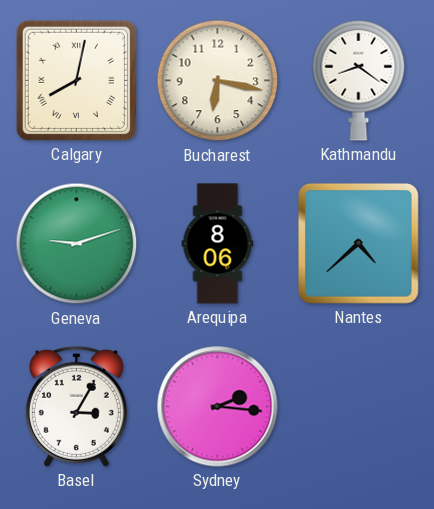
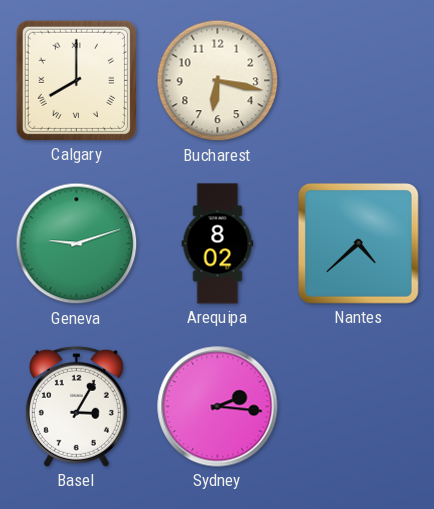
Calgary: 8:02 -> 8:00 (76, 80)
Kathmandu: 8:21 -> none (359, 80)
Arequipa: 8:06 -> 8:02 (218, 244)
